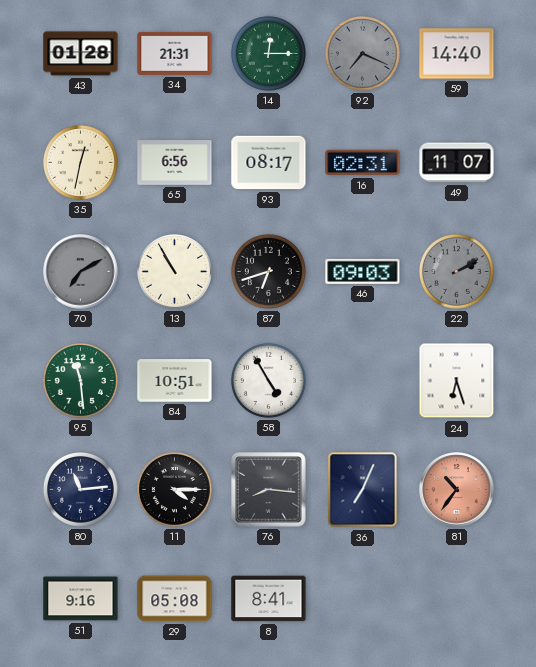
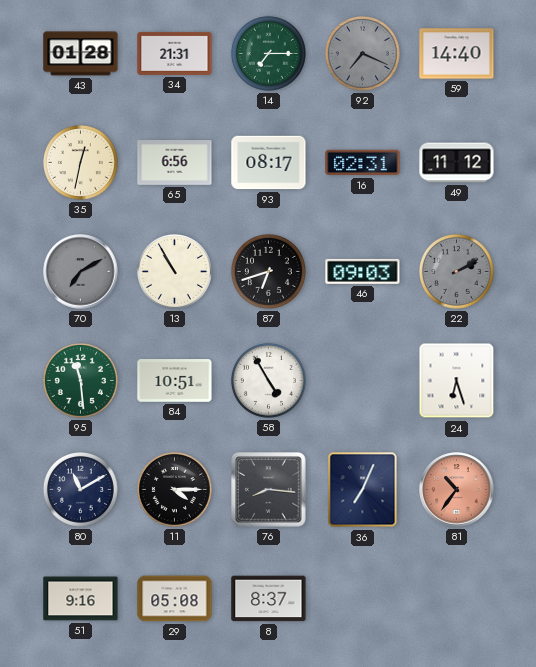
14: 12:15 -> 7:15 (268, 53)
49: 11:07 -> 11:12 (457, 163)
80: 11:14 -> 11:10 (80, 489)
8: 8:41 -> 8:37 (269, 599)
